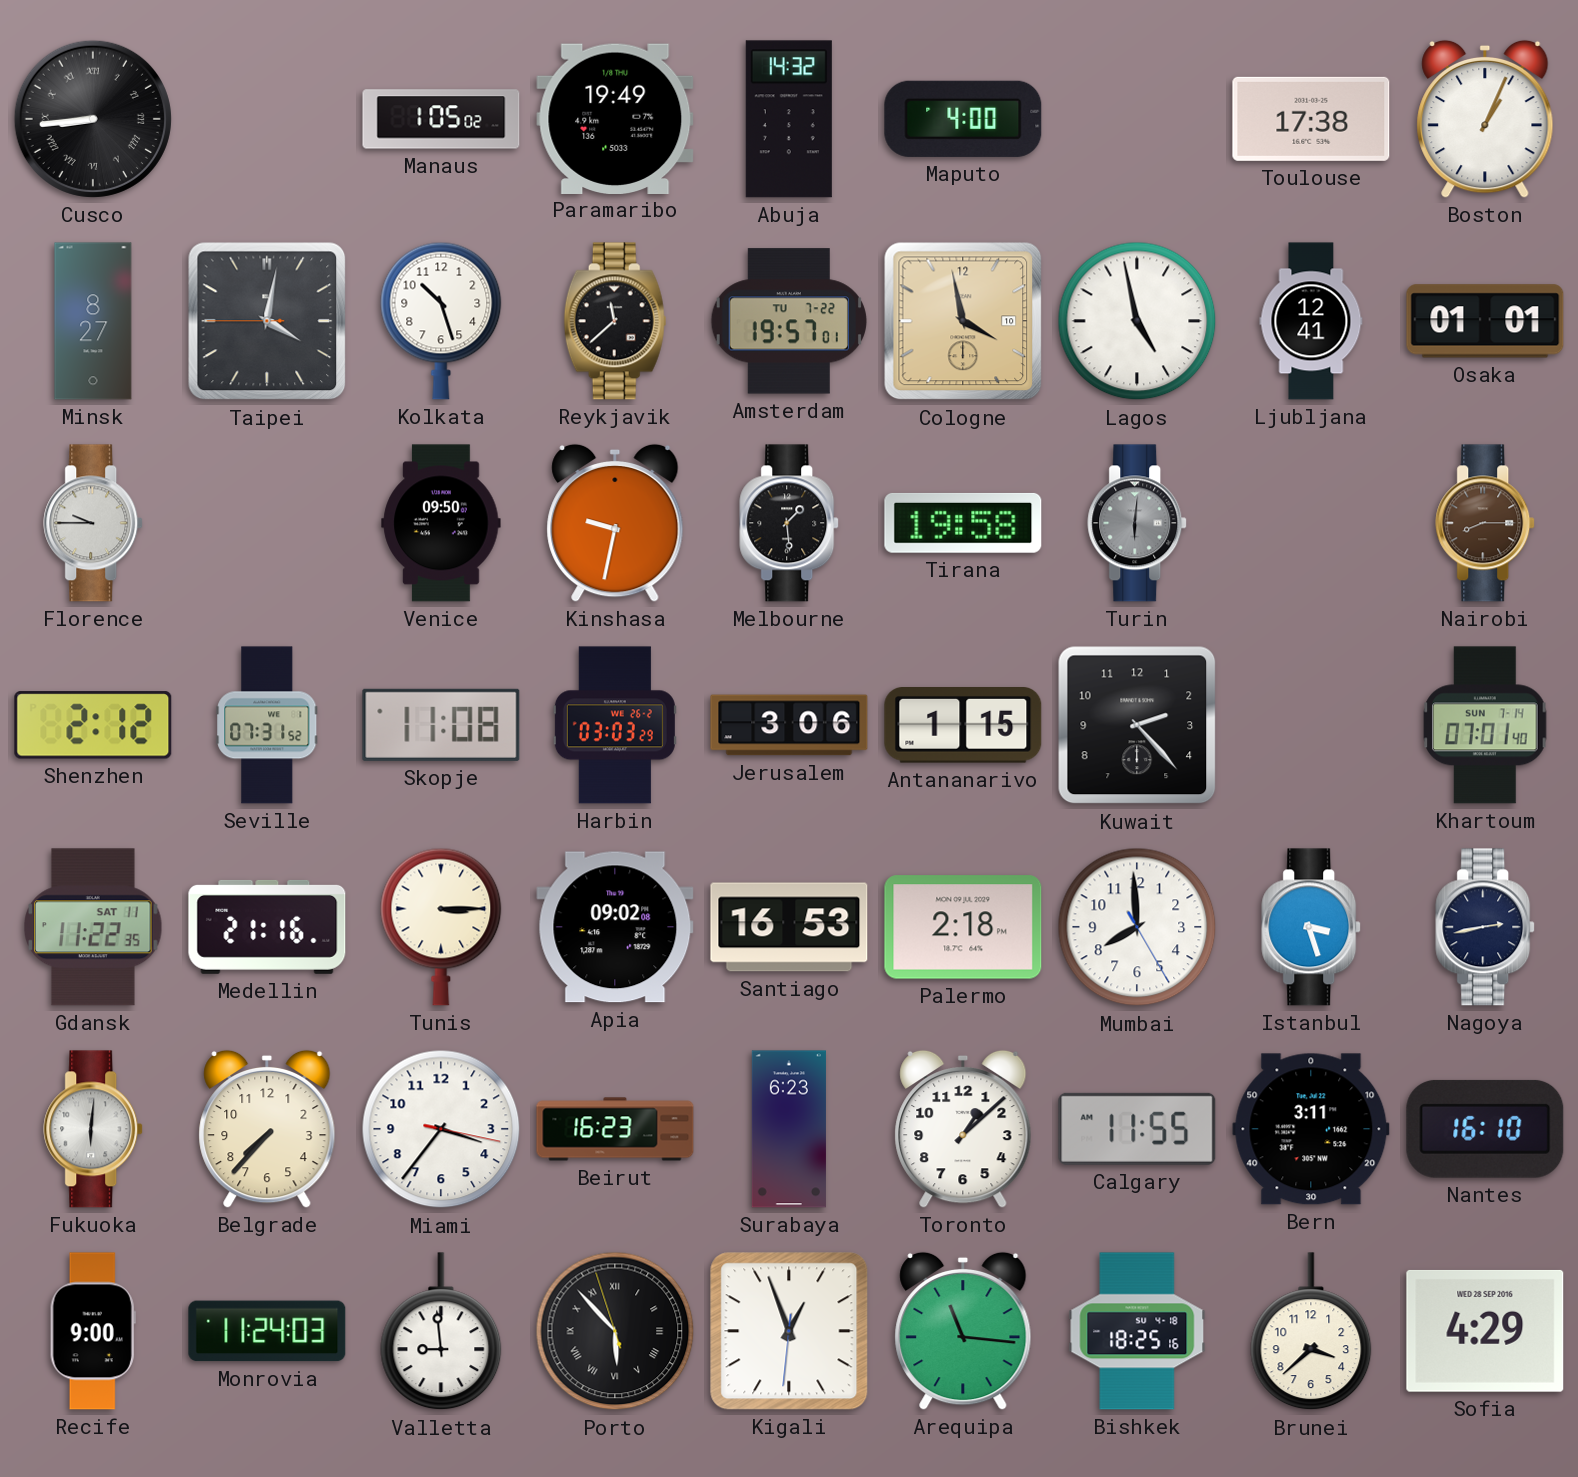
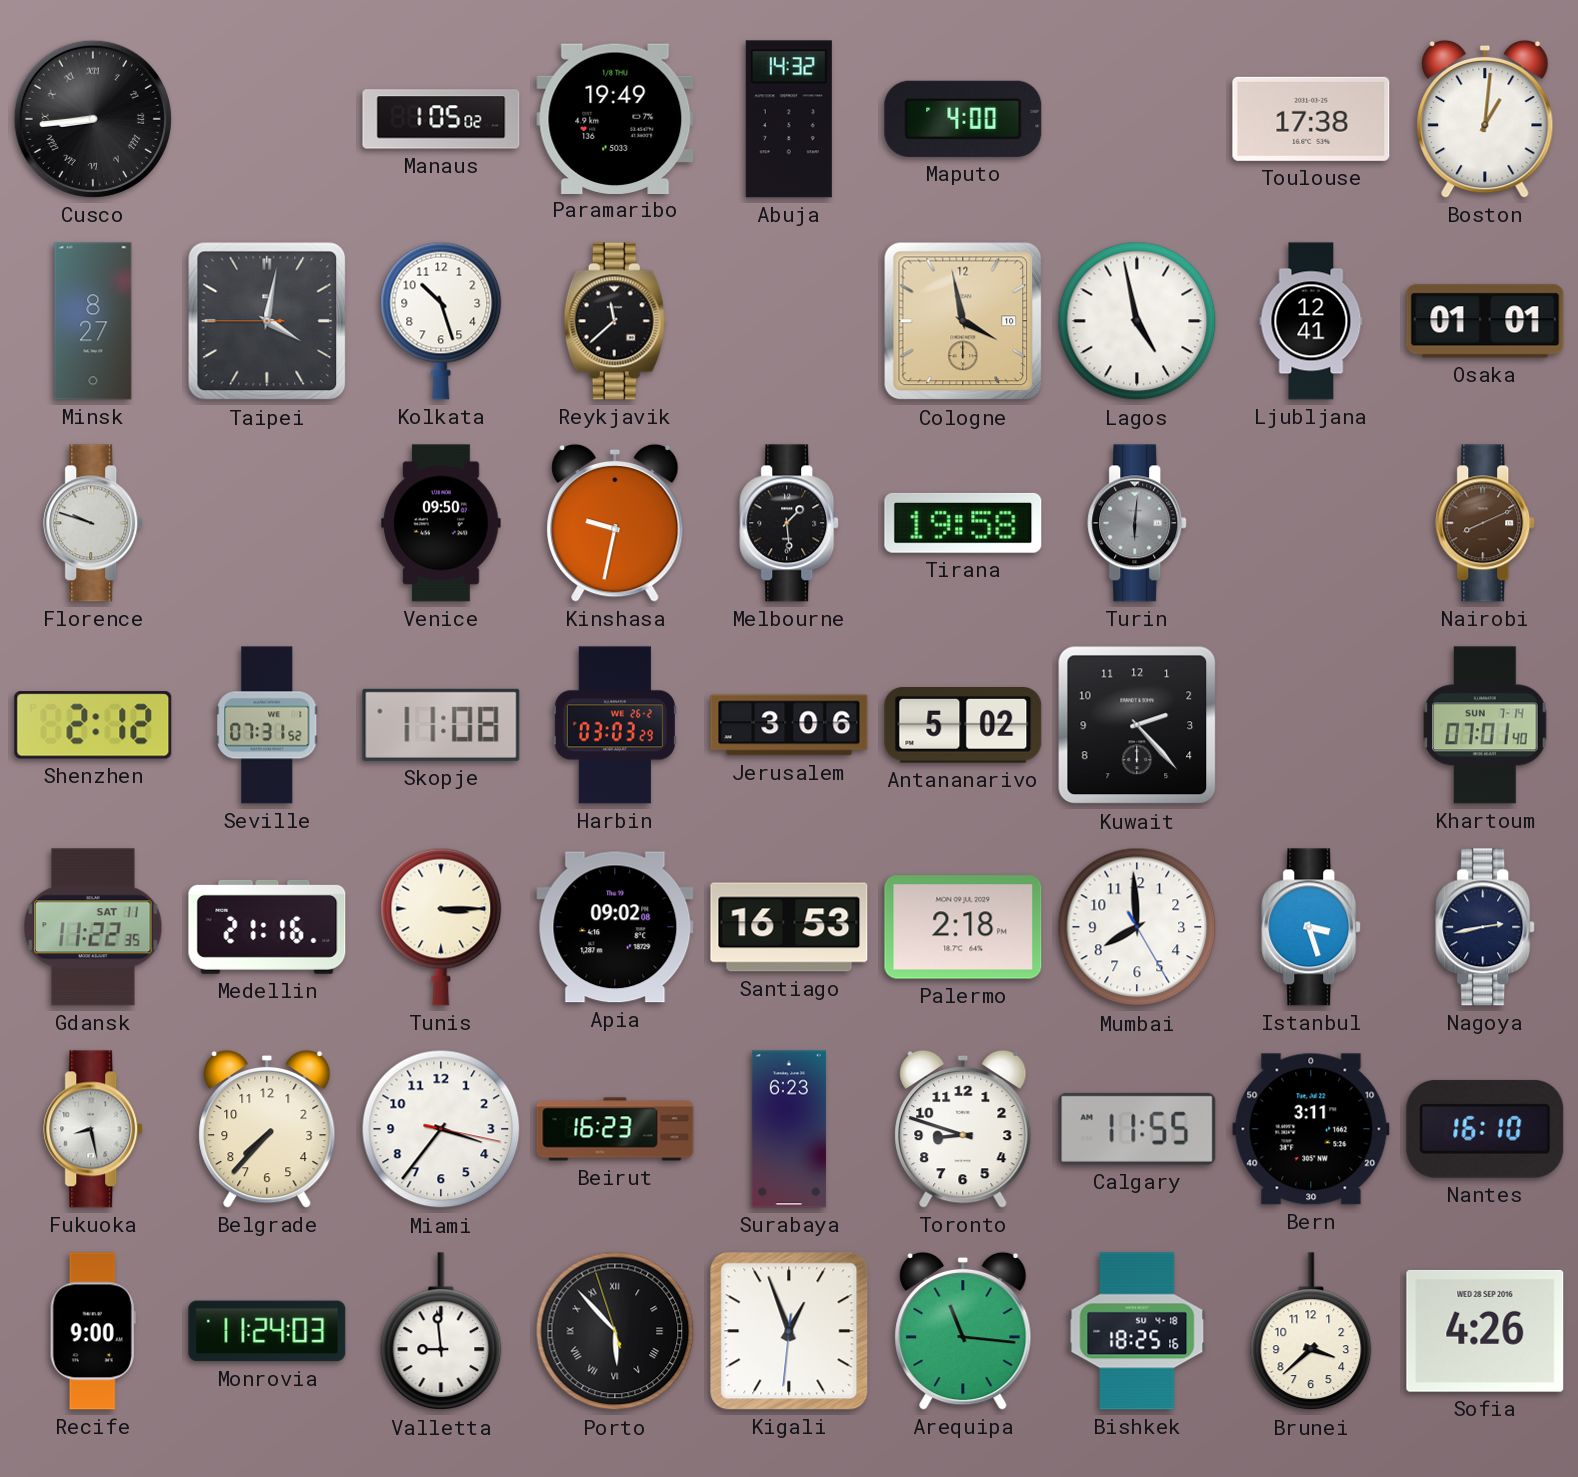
Boston: 1:04 -> 1:01 (1485, 119)
Amsterdam: 19:57 -> none (789, 321)
Florence: 9:45 -> 9:48 (94, 523)
Nairobi: 8:15 -> 8:11 (1486, 523)
Antananarivo: 1:15 -> 5:02 (963, 726)
Fukuoka: 6:01 -> 8:28 (94, 1129)
Toronto: 1:08 -> 8:48 (963, 1129)
Sofia: 4:29 -> 4:26 (1485, 1331)
